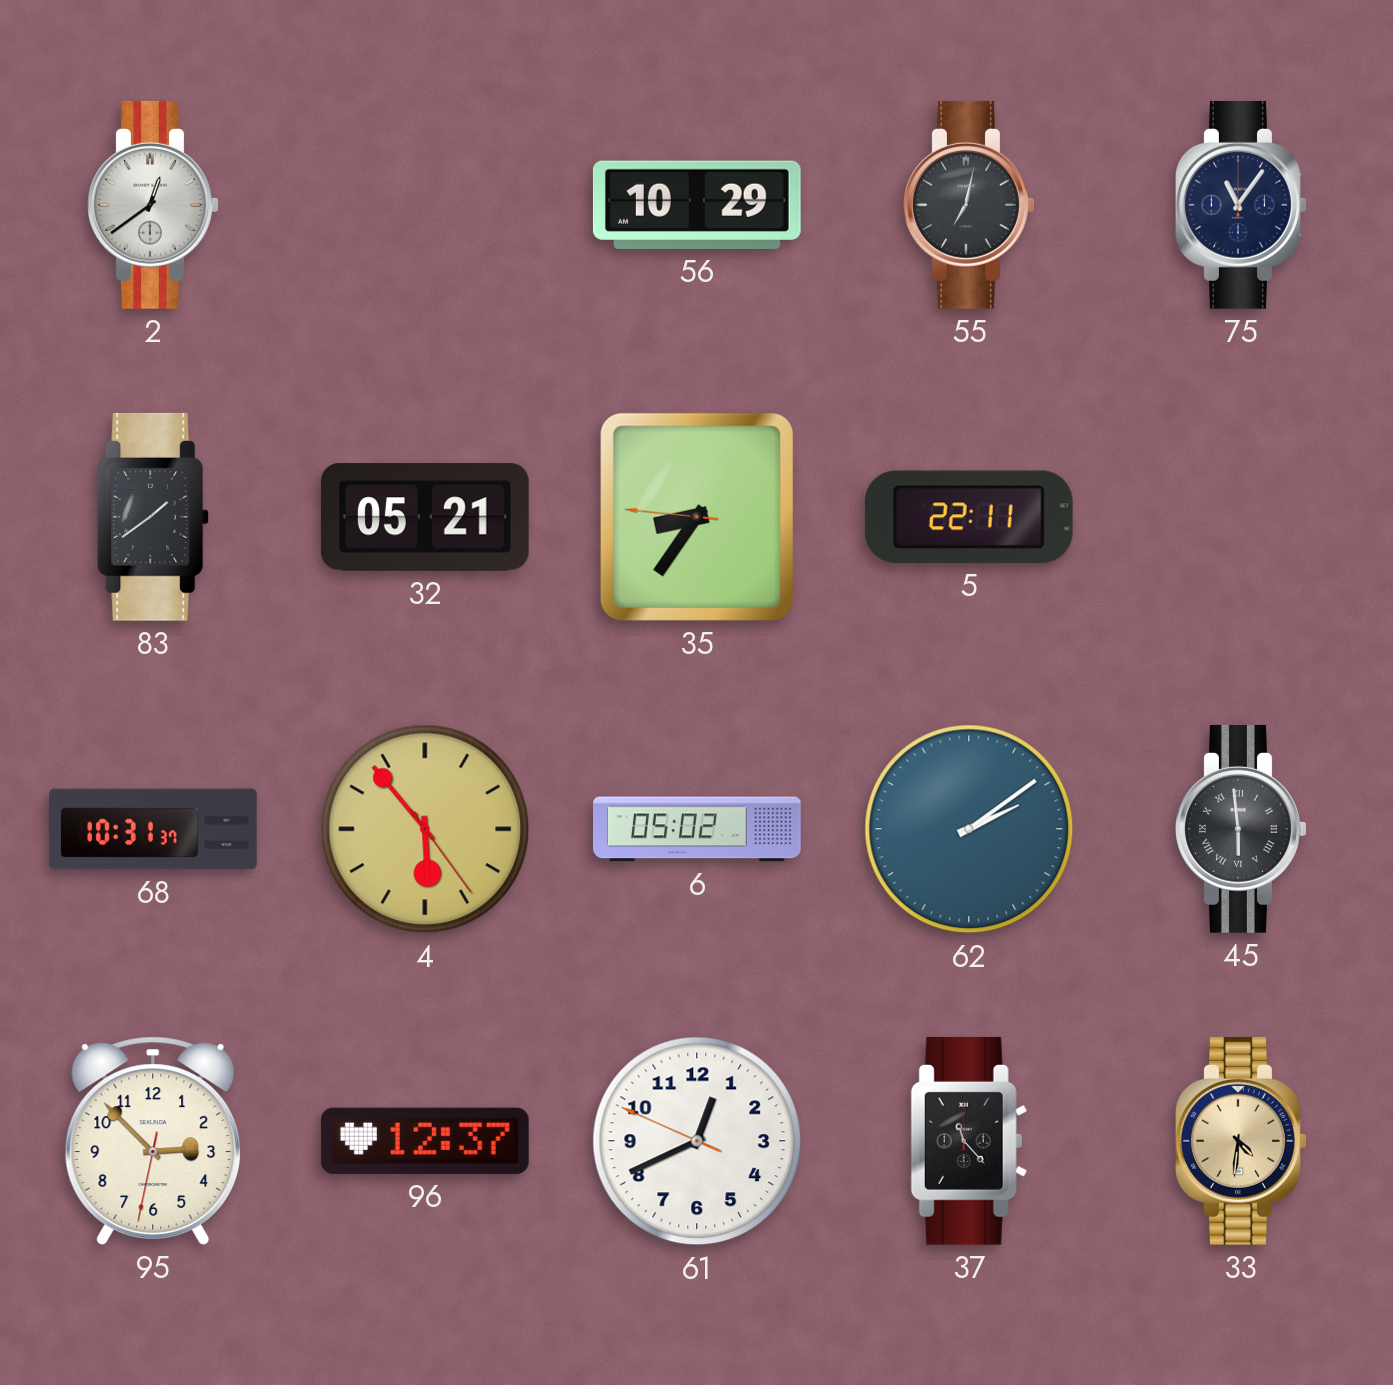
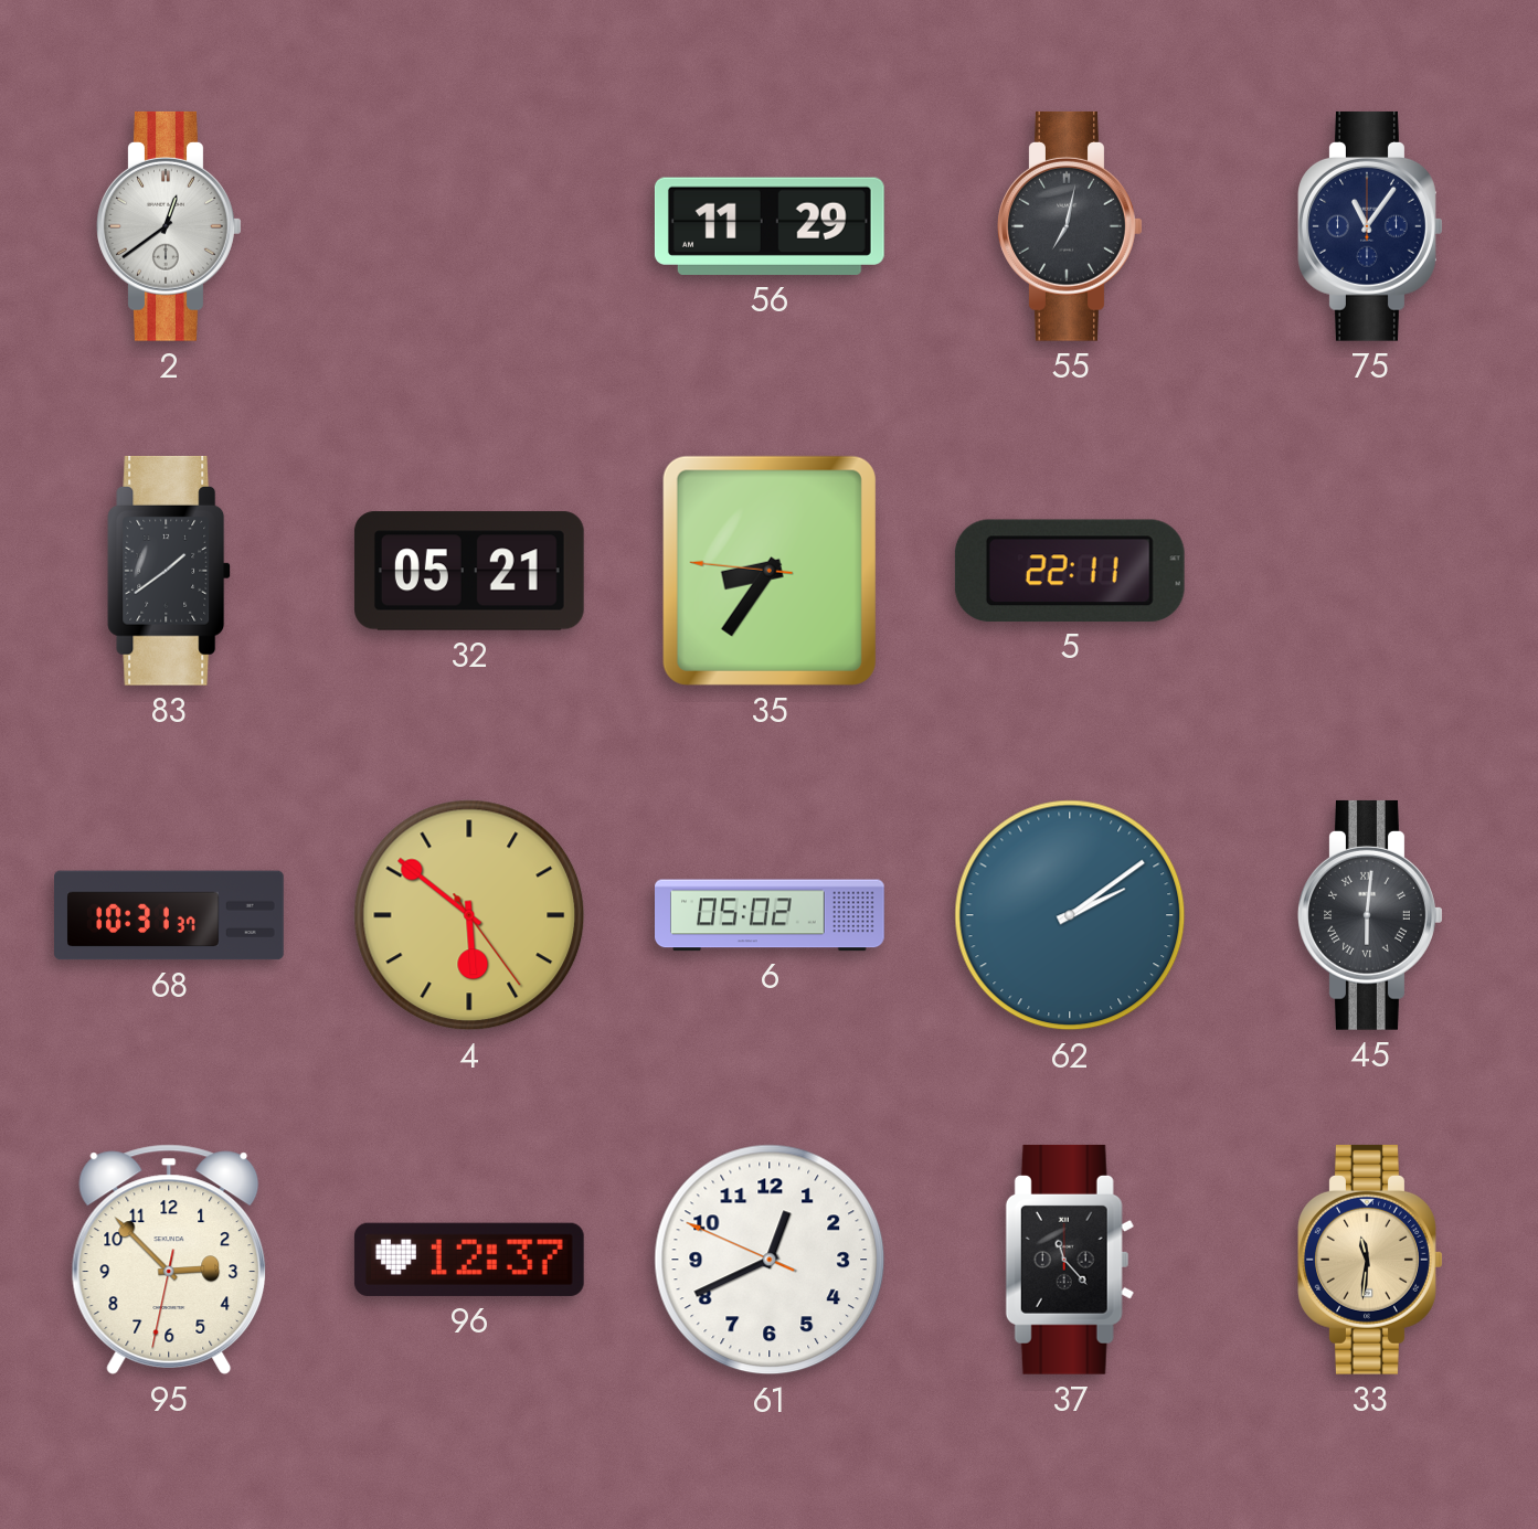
56: 10:29 -> 11:29 (770, 226)
4: 5:53 -> 5:51 (469, 915)
45: 5:59 -> 6:01 (1370, 915)
33: 4:31 -> 11:31 (1370, 1260)
